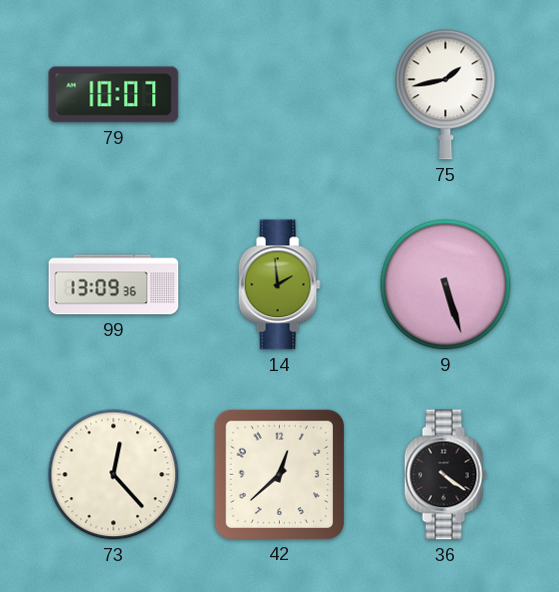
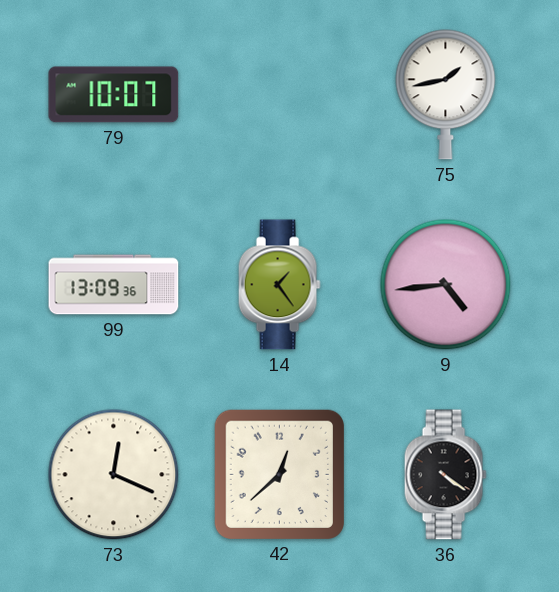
14: 1:59 -> 1:24 (279, 285)
9: 5:27 -> 4:44 (446, 285)
73: 12:23 -> 12:19 (114, 475)
